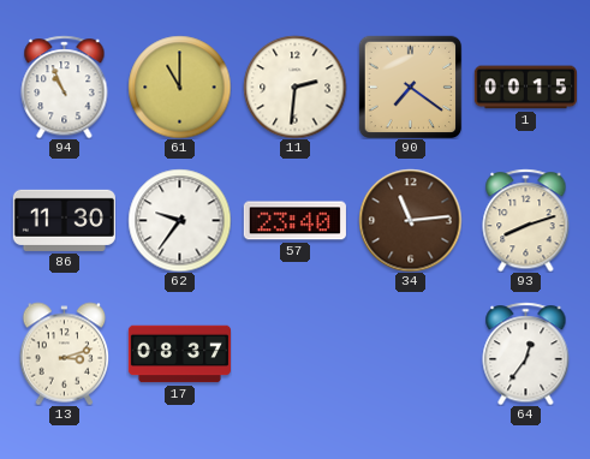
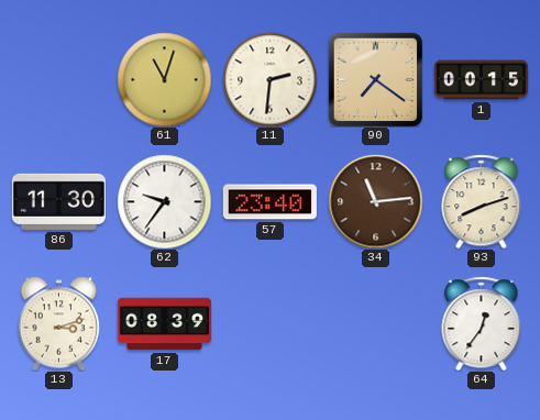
94: 10:56 -> none (65, 87)
61: 11:00 -> 11:03 (164, 79)
17: 08:37 -> 08:39 (164, 324)
